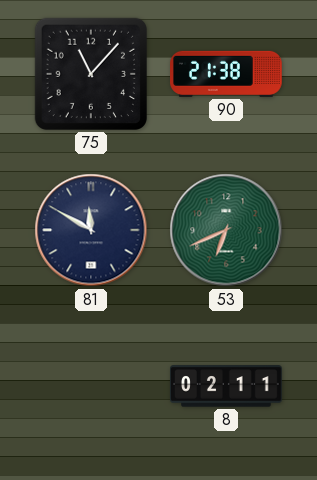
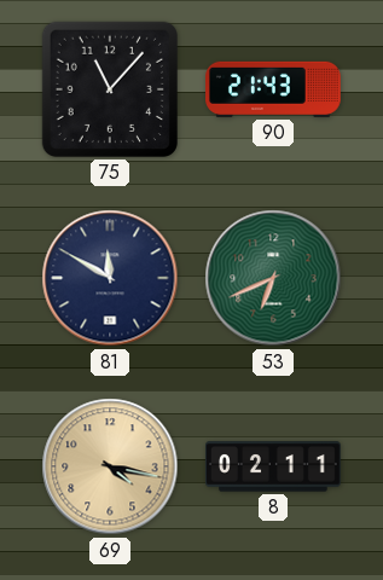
90: 21:38 -> 21:43 (274, 89)
69: none -> 4:17 (110, 466)
